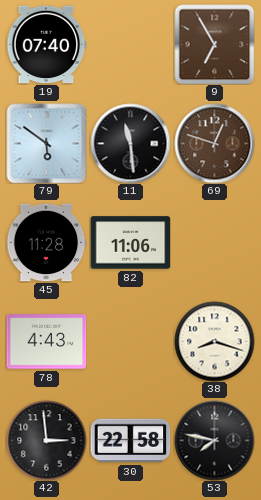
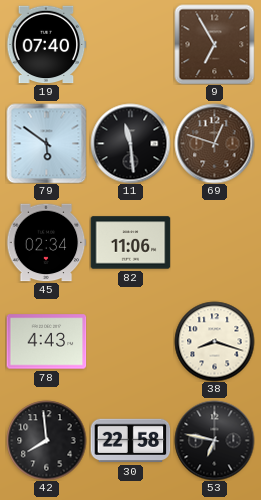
45: 11:28 -> 02:34 (46, 243)
42: 2:59 -> 7:59 (46, 440)
53: 7:47 -> 6:47 (214, 440)
